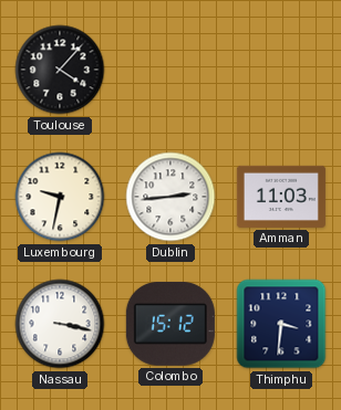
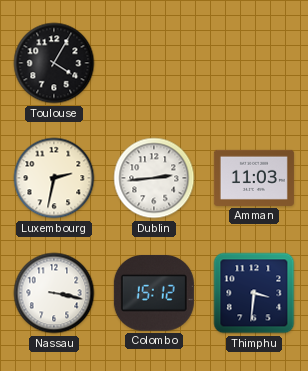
Toulouse: 4:07 -> 4:05 (54, 63)
Luxembourg: 9:32 -> 2:32 (54, 178)
